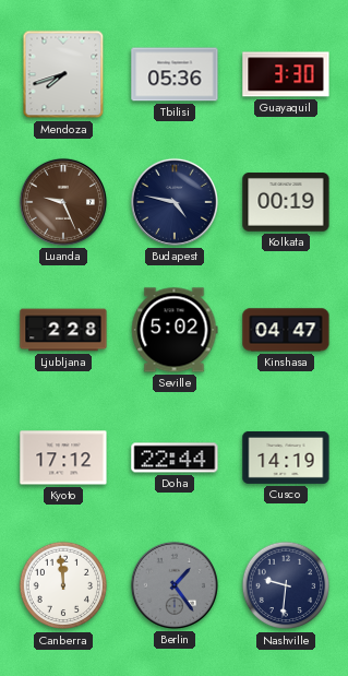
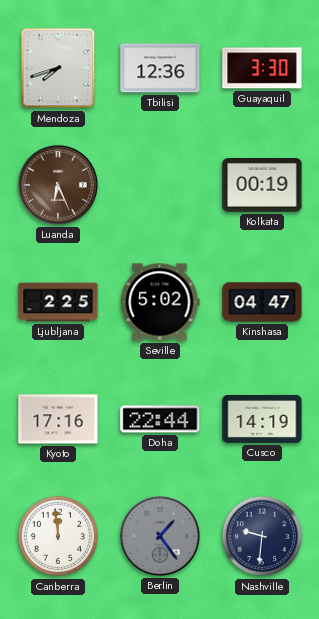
Tbilisi: 05:36 -> 12:36 (160, 68)
Luanda: 9:26 -> 6:26 (58, 185)
Budapest: 4:47 -> none (175, 202)
Ljubljana: 2:28 -> 2:25 (58, 302)
Kyoto: 17:12 -> 17:16 (58, 419)
